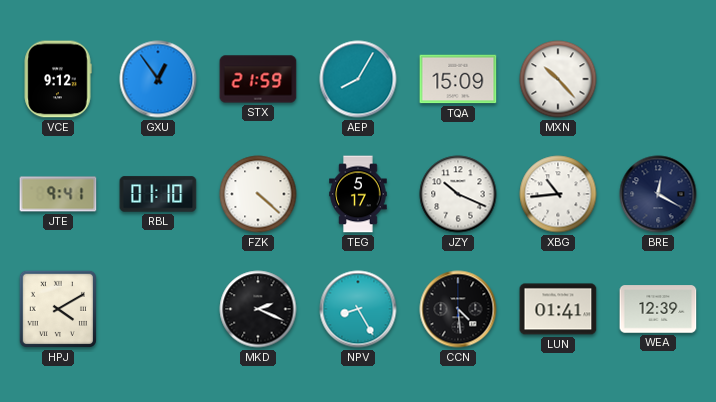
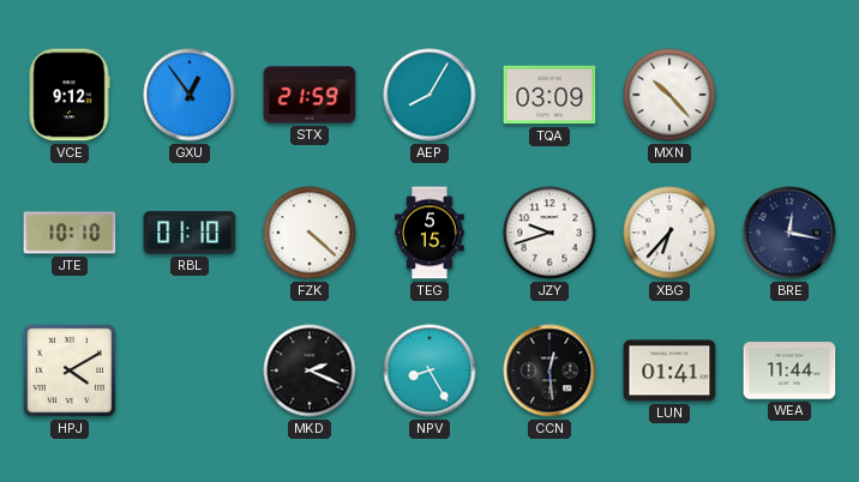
TQA: 15:09 -> 03:09 (549, 95)
JTE: 9:41 -> 10:10 (70, 233)
TEG: 5:17 -> 5:15 (429, 233)
JZY: 10:19 -> 9:42 (549, 233)
XBG: 10:44 -> 6:37 (669, 233)
BRE: 12:20 -> 12:17 (789, 233)
CCN: 4:29 -> 12:29 (549, 370)
WEA: 12:39 -> 11:44 (789, 370)
